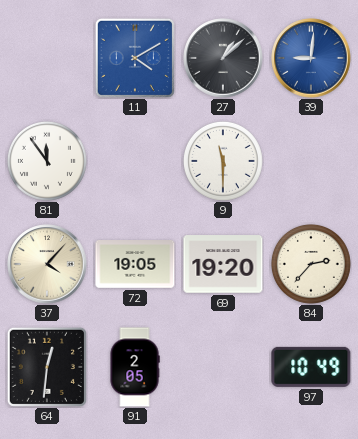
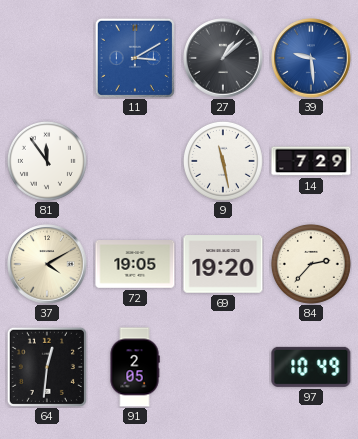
11: 4:10 -> 3:10 (135, 58)
39: 9:01 -> 9:29 (311, 58)
9: 11:30 -> 11:28 (223, 161)
14: none -> 7:29 (311, 161)
37: 4:07 -> 4:10 (47, 264)
